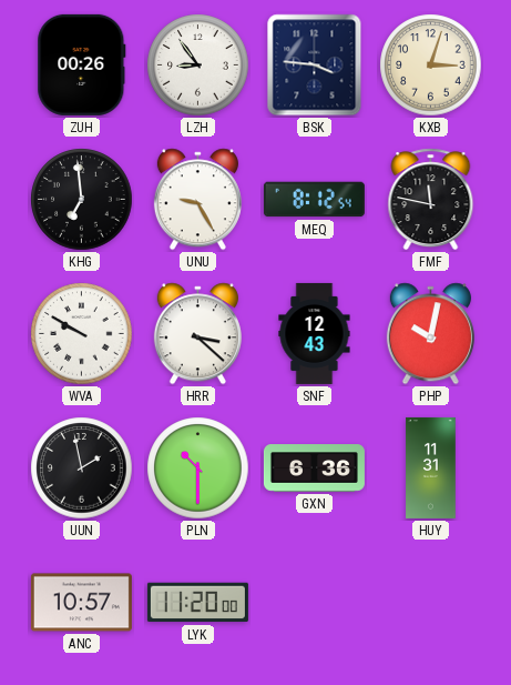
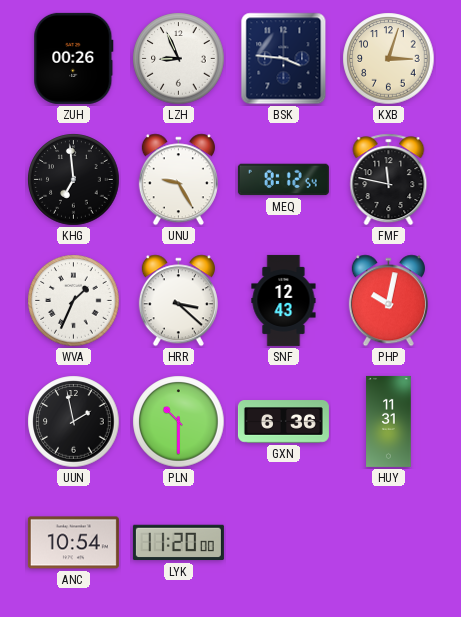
LZH: 8:54 -> 8:56 (179, 59)
WVA: 9:50 -> 1:34 (74, 301)
ANC: 10:57 -> 10:54 (73, 543)
